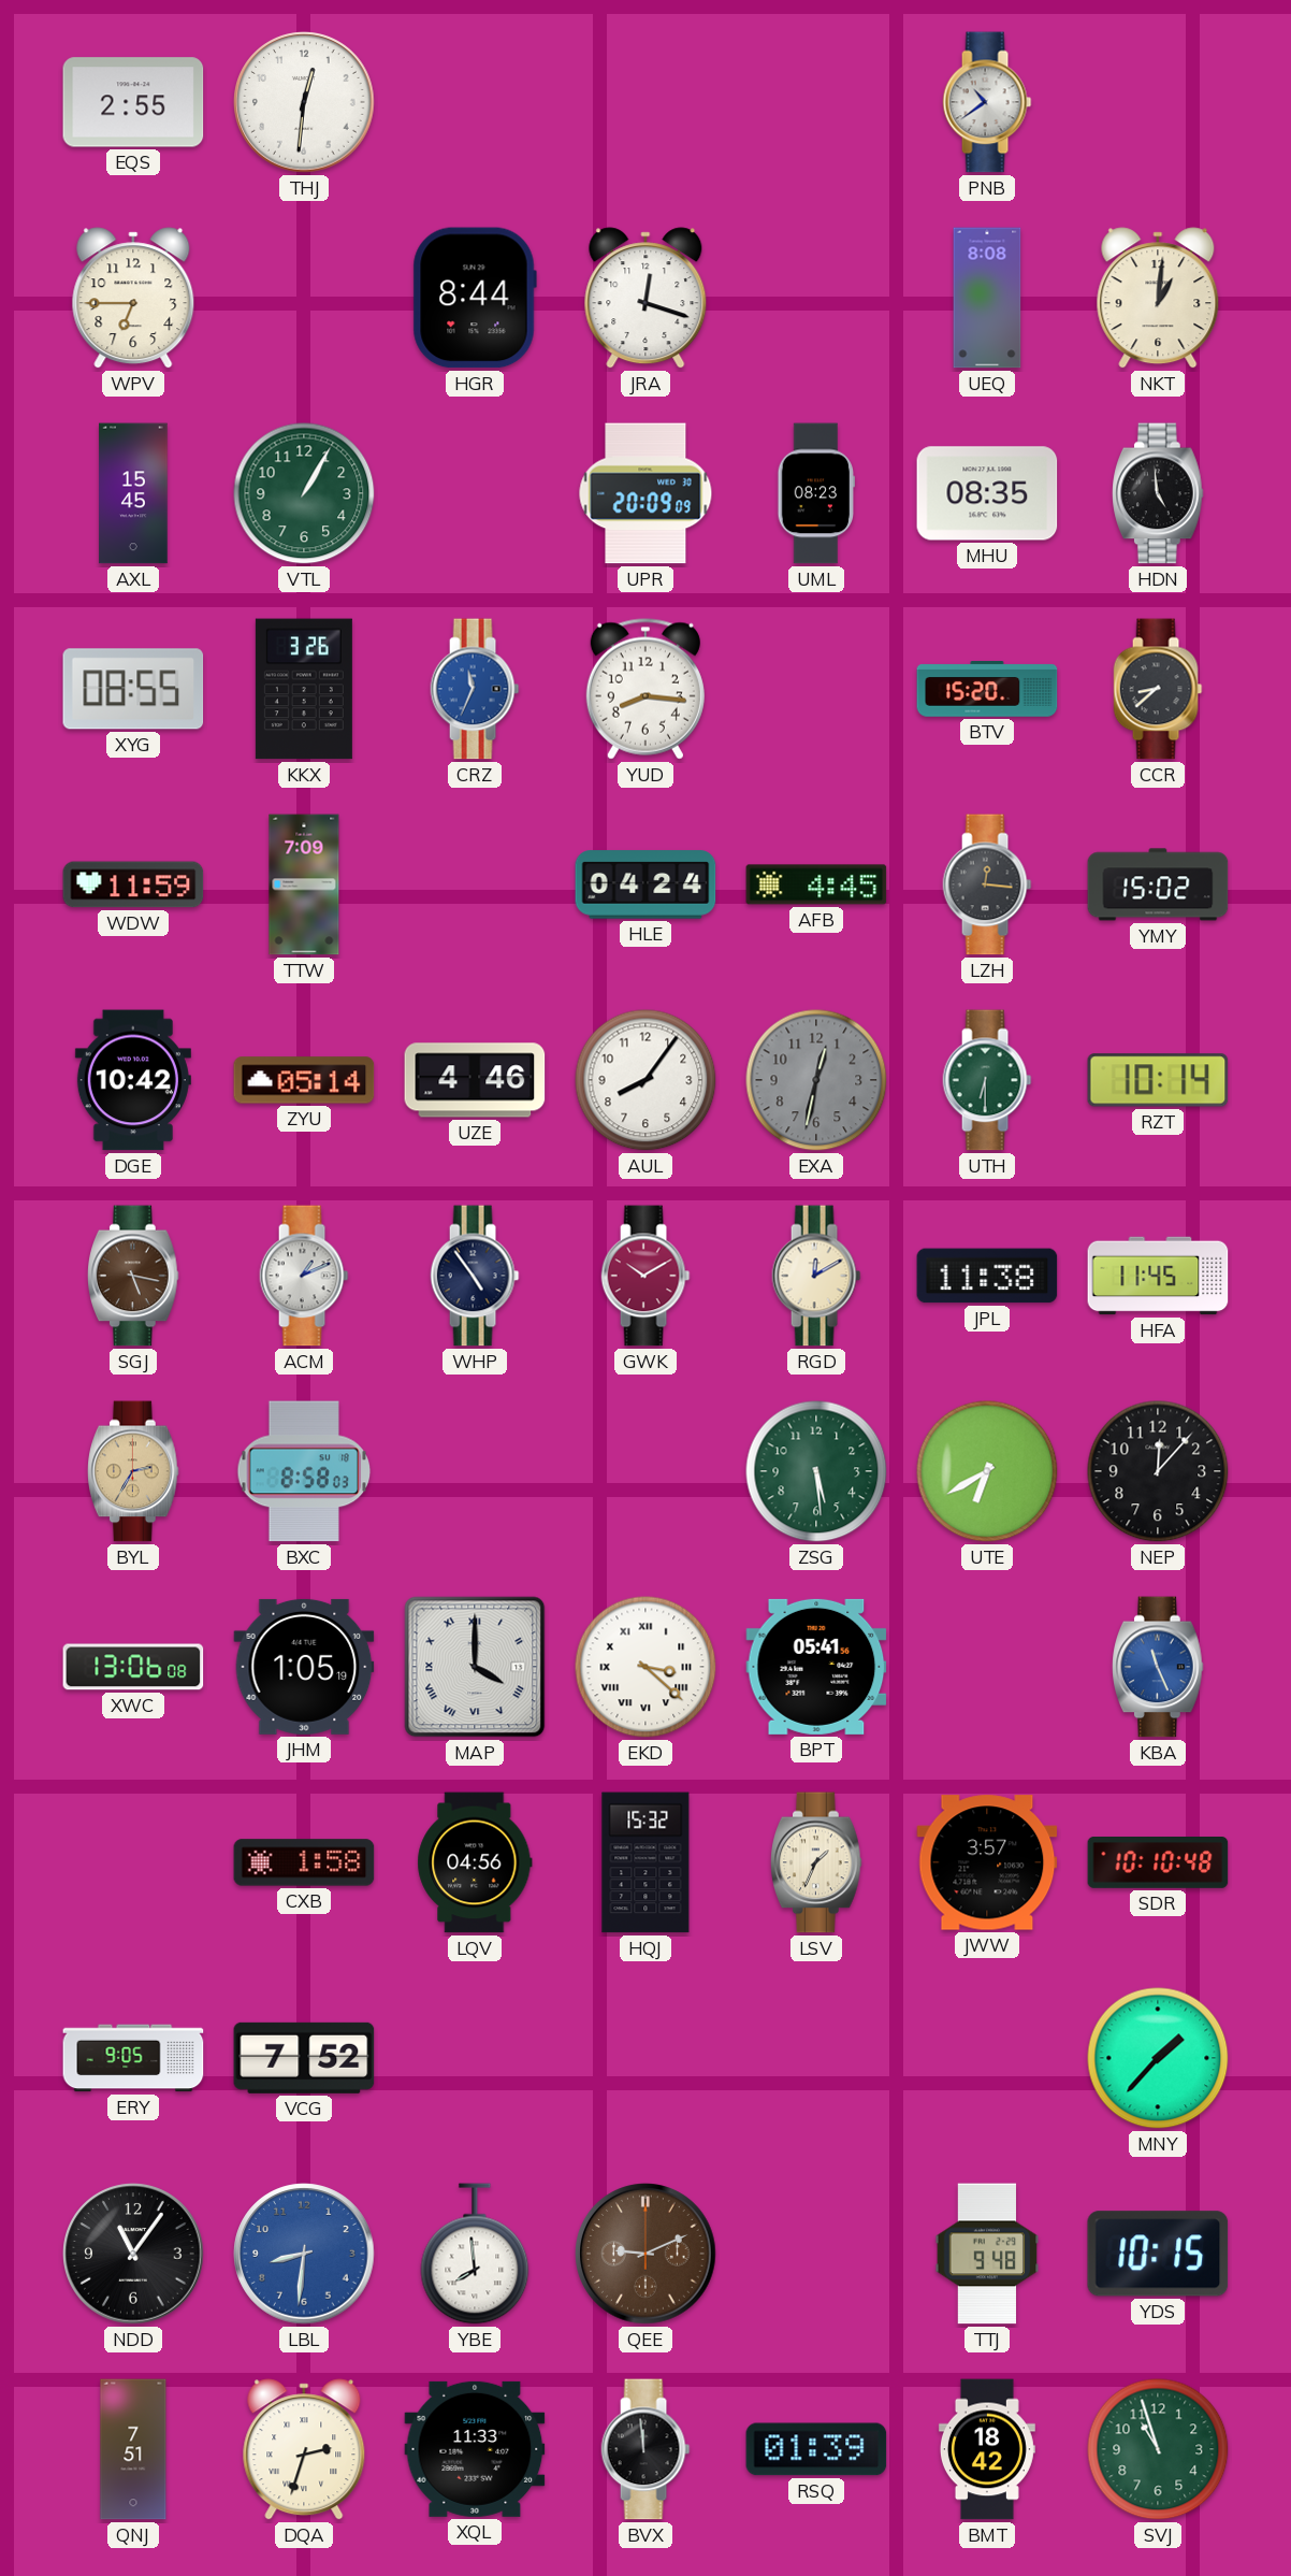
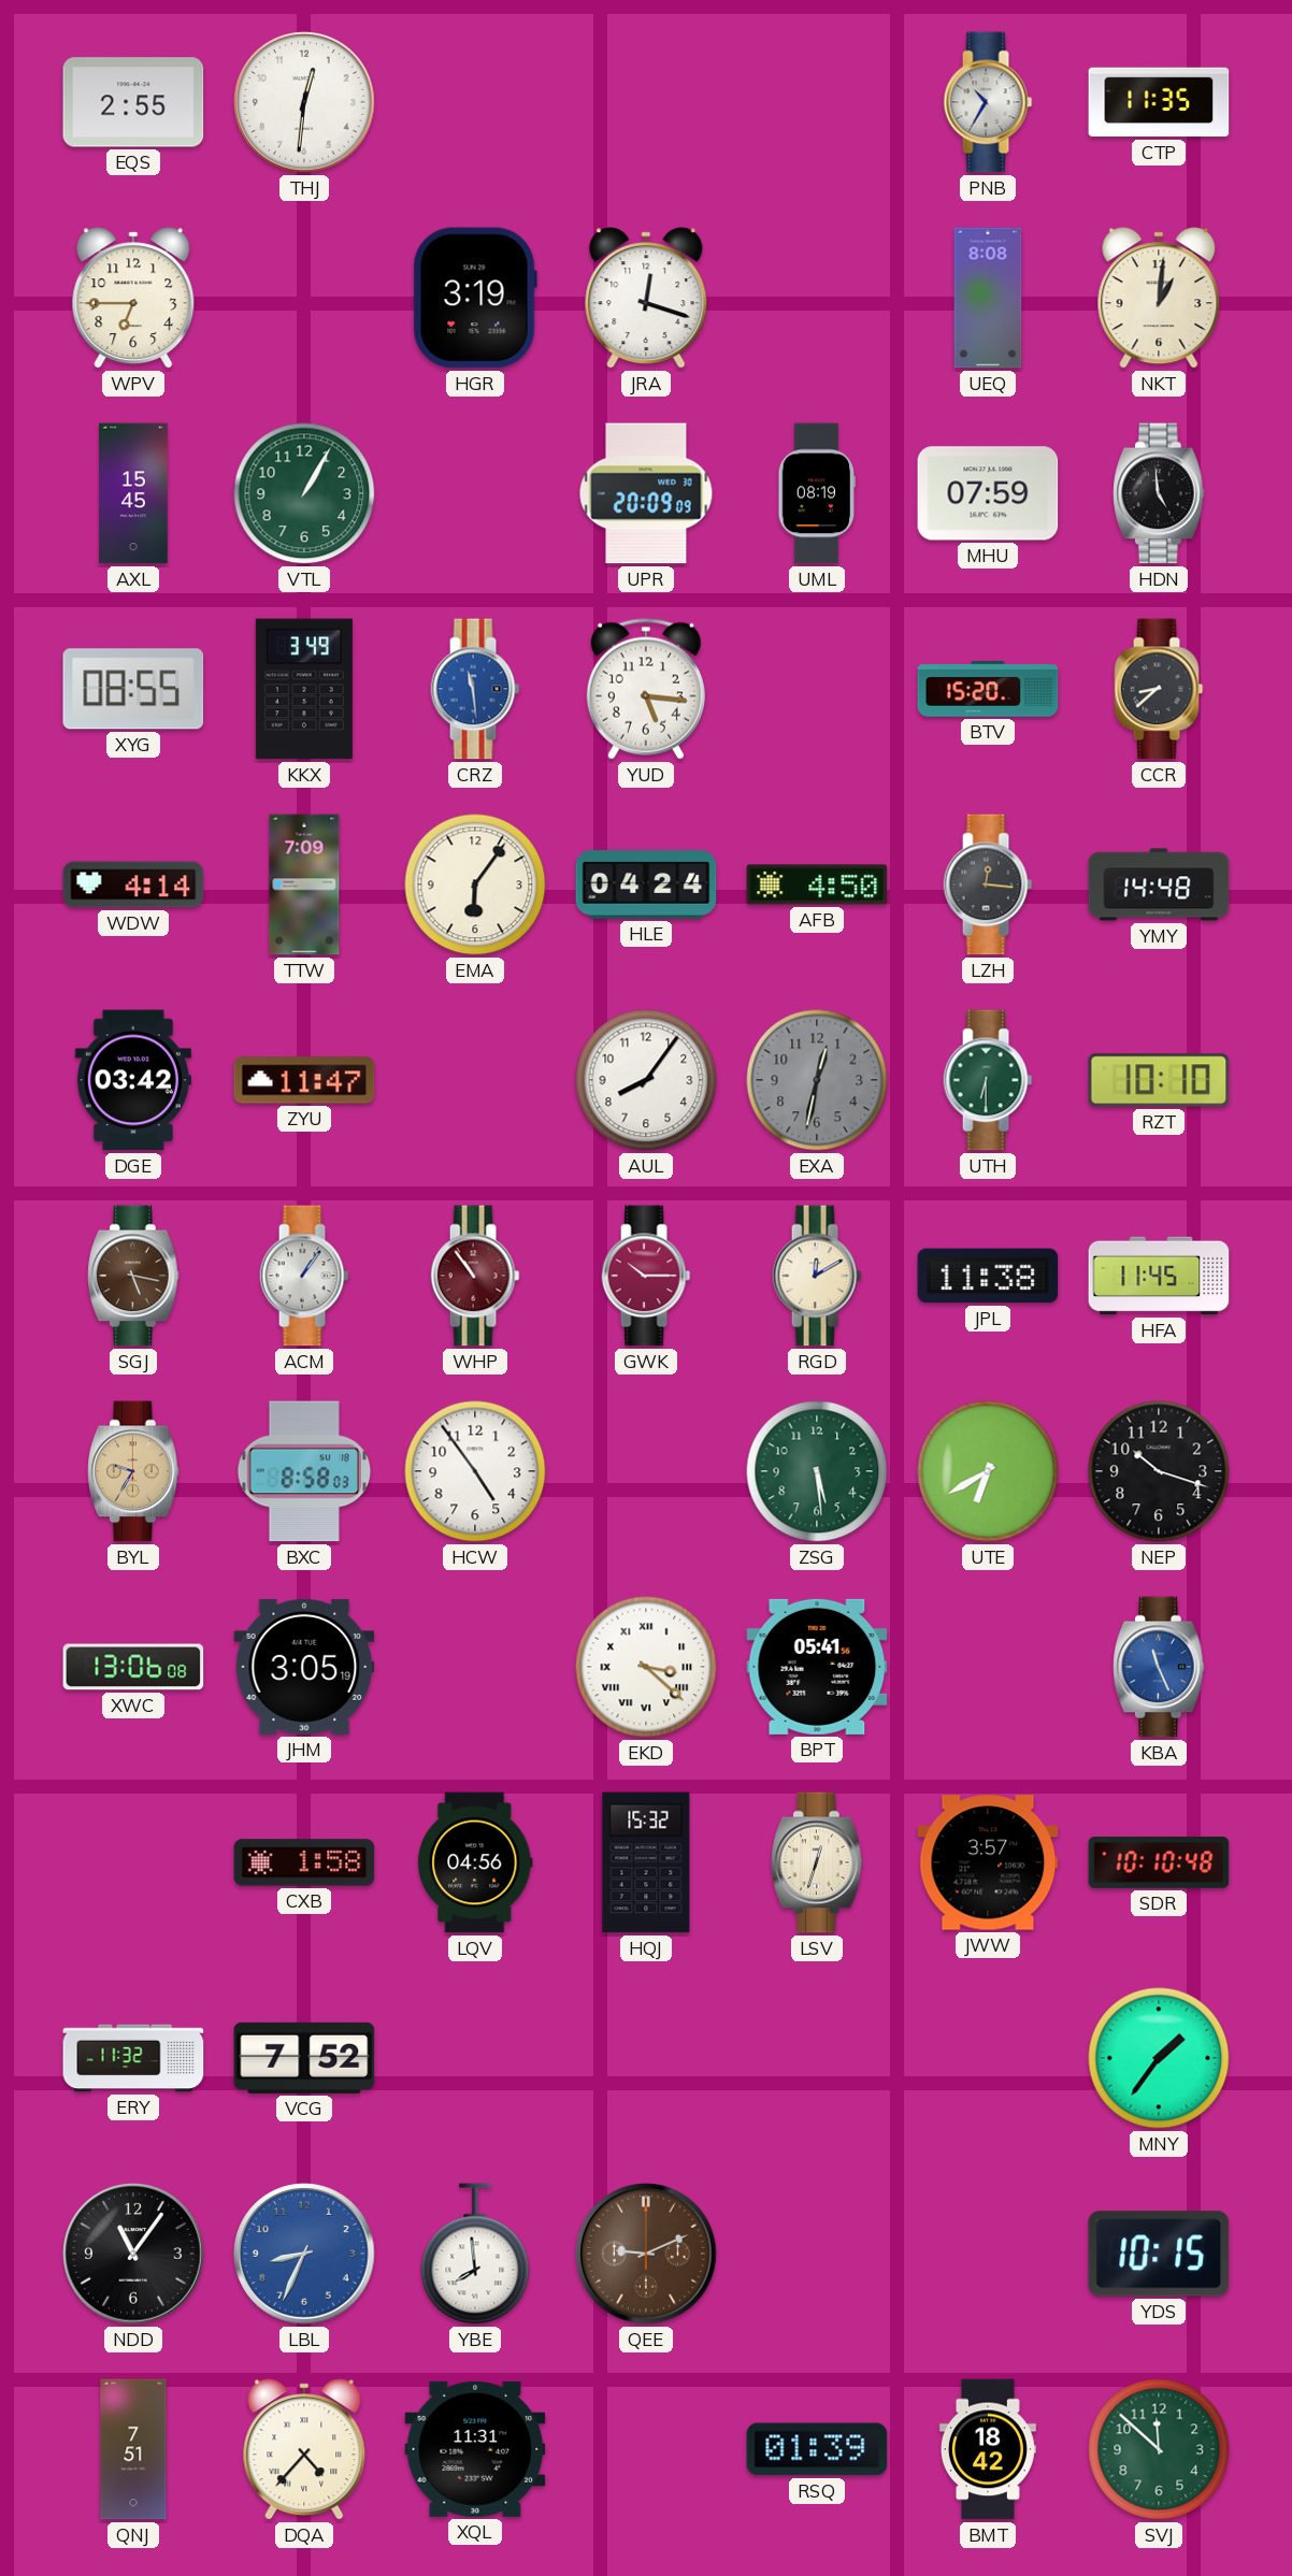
PNB: 10:39 -> 10:35 (988, 102)
CTP: none -> 11:35 (1159, 102)
HGR: 8:44 -> 3:19 (475, 298)
UML: 08:23 -> 08:19 (816, 493)
MHU: 08:35 -> 07:59 (988, 493)
KKX: 3:26 -> 3:49 (304, 689)
CRZ: 11:34 -> 11:29 (475, 689)
YUD: 8:16 -> 5:16 (646, 689)
WDW: 11:59 -> 4:14 (133, 884)
EMA: none -> 6:06 (475, 884)
AFB: 4:45 -> 4:50 (817, 884)
YMY: 15:02 -> 14:48 (1159, 884)
DGE: 10:42 -> 03:42 (133, 1080)
ZYU: 05:14 -> 11:47 (304, 1080)
UZE: 4:46 -> none (475, 1080)
RZT: 10:14 -> 10:10 (1159, 1080)
ACM: 1:11 -> 1:06 (304, 1276)
WHP: 4:54 -> 10:54 (475, 1276)
WHP dial: navy -> burgundy (475, 1276)
GWK: 10:10 -> 10:15 (646, 1276)
BYL: 2:35 -> 9:35 (134, 1471)
HCW: none -> 4:54 (475, 1471)
NEP: 12:07 -> 10:18 (1159, 1471)
JHM: 1:05 -> 3:05 (304, 1667)
MAP: 4:00 -> none (475, 1667)
LSV: 1:34 -> 12:33 (818, 1862)
ERY: 9:05 -> 11:32 (133, 2058)
MNY: 1:37 -> 1:36 (1159, 2058)
LBL: 8:31 -> 8:34 (304, 2254)
TTJ: 9:48 -> none (987, 2254)
DQA: 2:33 -> 4:37 (304, 2449)
XQL: 11:33 -> 11:31 (475, 2449)
BVX: 11:59 -> none (645, 2449)
SVJ: 10:57 -> 11:52 (1159, 2449)
